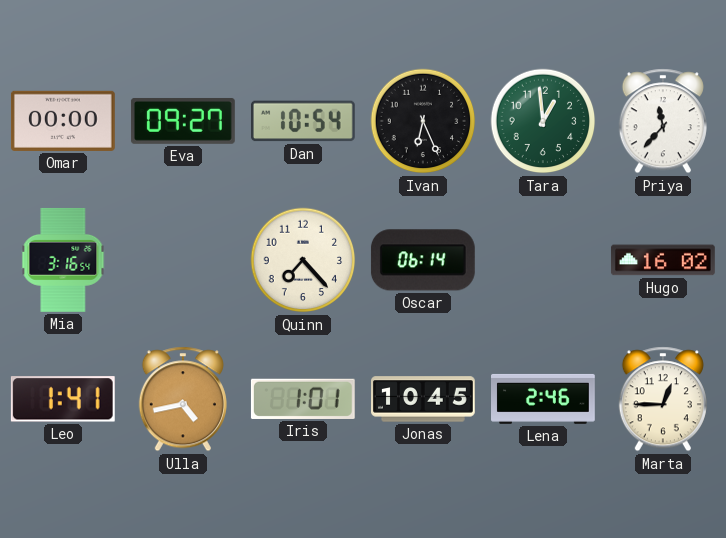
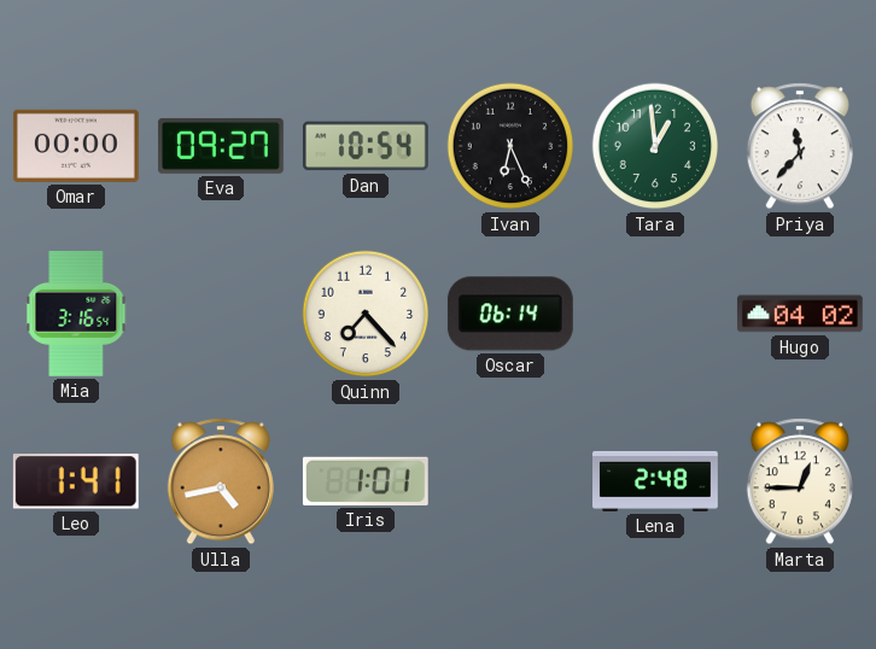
Hugo: 16:02 -> 04:02 (800, 314)
Jonas: 10:45 -> none (424, 399)
Lena: 2:46 -> 2:48 (656, 481)
